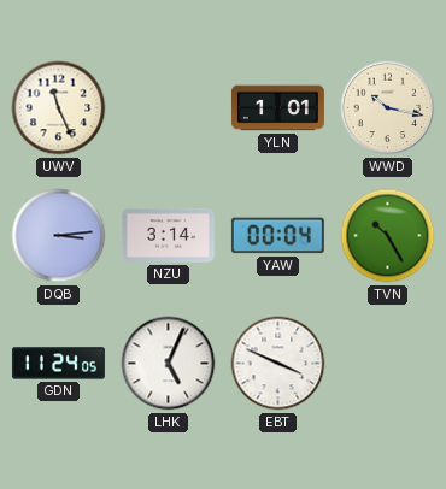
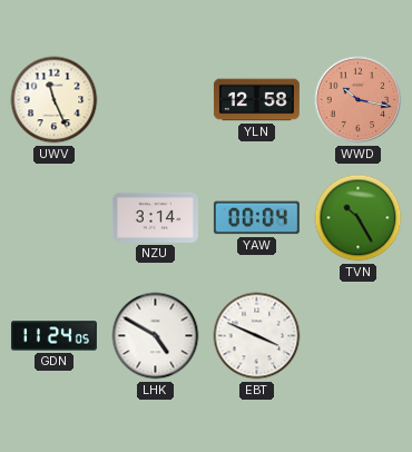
YLN: 1:01 -> 12:58 (256, 100)
WWD dial: cream -> salmon (359, 100)
DQB: 3:14 -> none (59, 236)
LHK: 5:04 -> 4:50 (156, 336)
